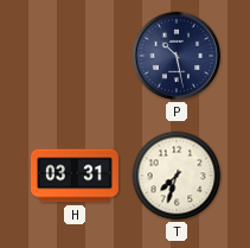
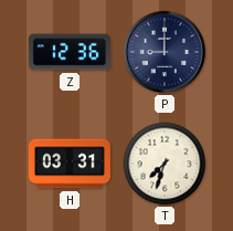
Z: none -> 12:36 (70, 52)
P: 10:28 -> 9:00 (165, 52)
